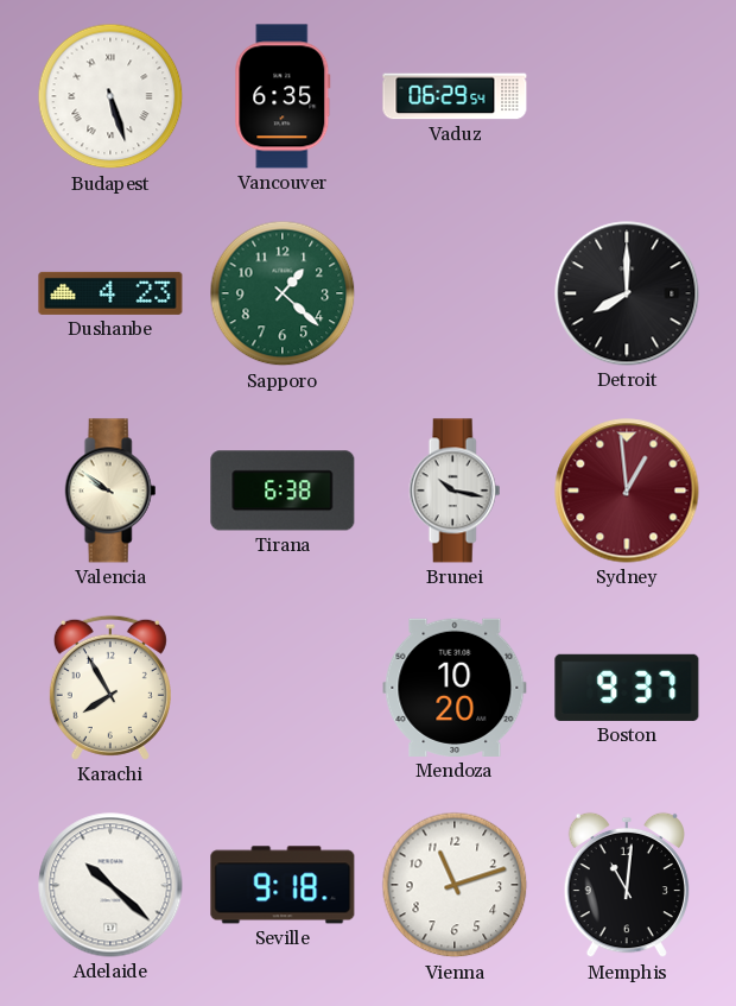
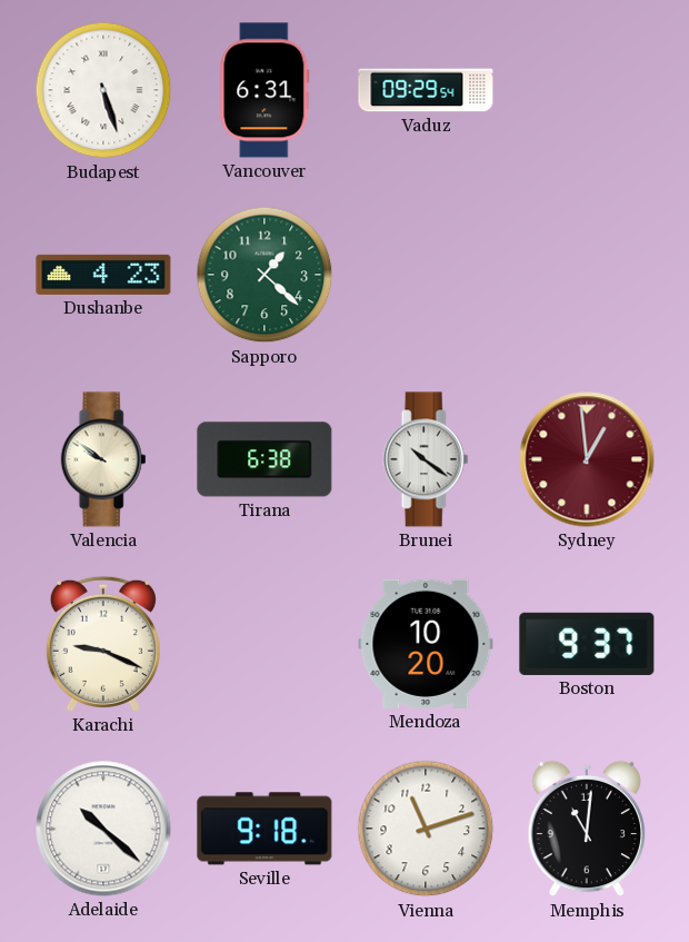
Vancouver: 6:35 -> 6:31 (264, 90)
Vaduz: 06:29 -> 09:29 (426, 90)
Detroit: 8:00 -> none (627, 293)
Brunei: 10:17 -> 10:21 (426, 459)
Karachi: 7:55 -> 9:19 (103, 644)
